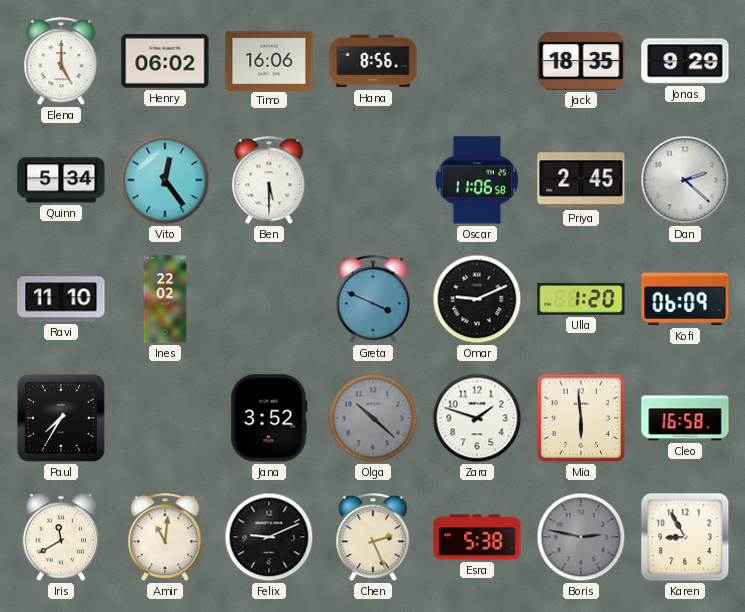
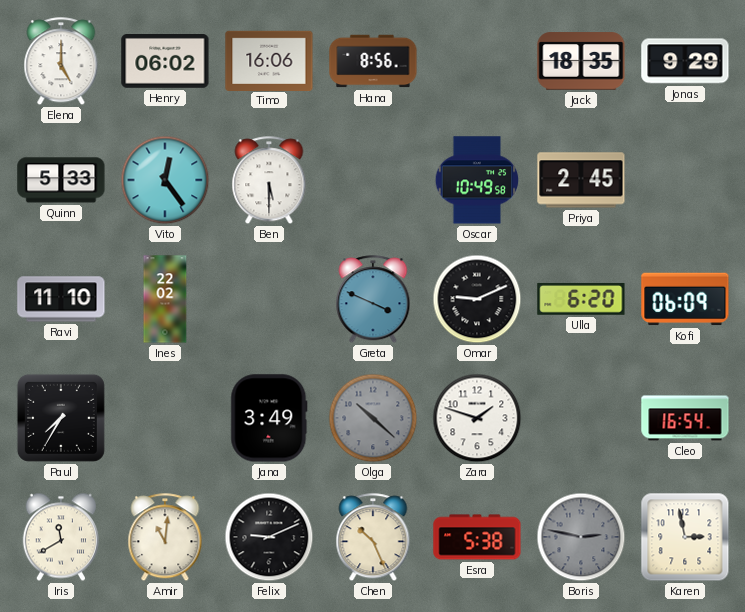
Quinn: 5:34 -> 5:33 (61, 180)
Oscar: 11:06 -> 10:49 (477, 180)
Dan: 2:22 -> none (685, 180)
Ulla: 1:20 -> 6:20 (581, 299)
Jana: 3:52 -> 3:49 (269, 418)
Mia: 5:59 -> none (581, 418)
Cleo: 16:58 -> 16:54 (685, 418)
Chen: 2:26 -> 10:26 (373, 538)
Karen: 8:55 -> 2:58 (685, 537)
